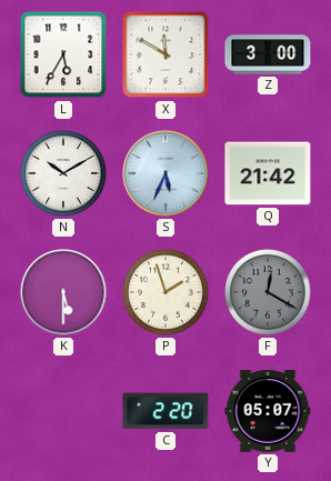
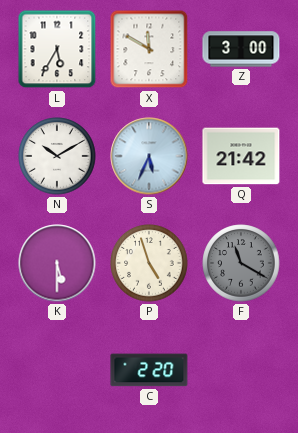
P: 1:57 -> 4:57 (149, 263)
F: 12:20 -> 11:20 (241, 263)
Y: 05:07 -> none (268, 411)
